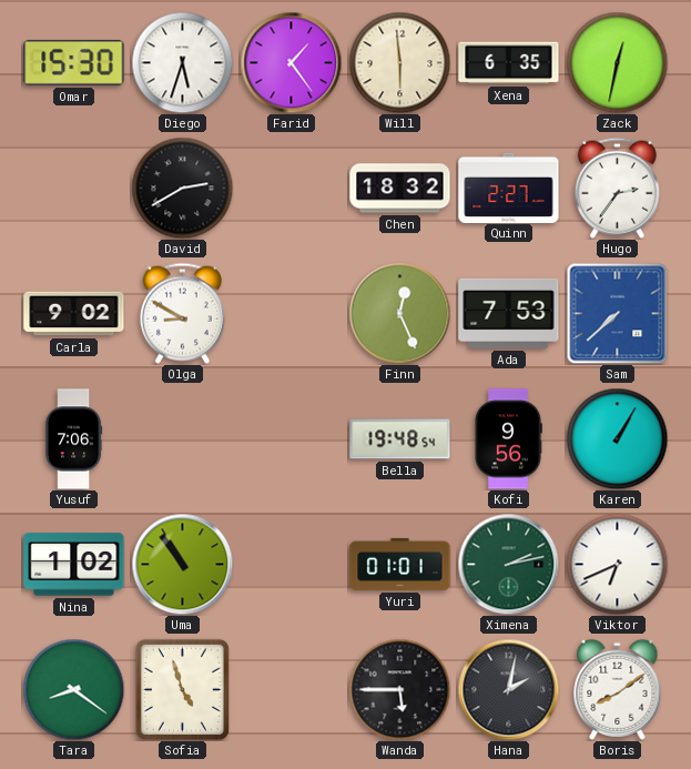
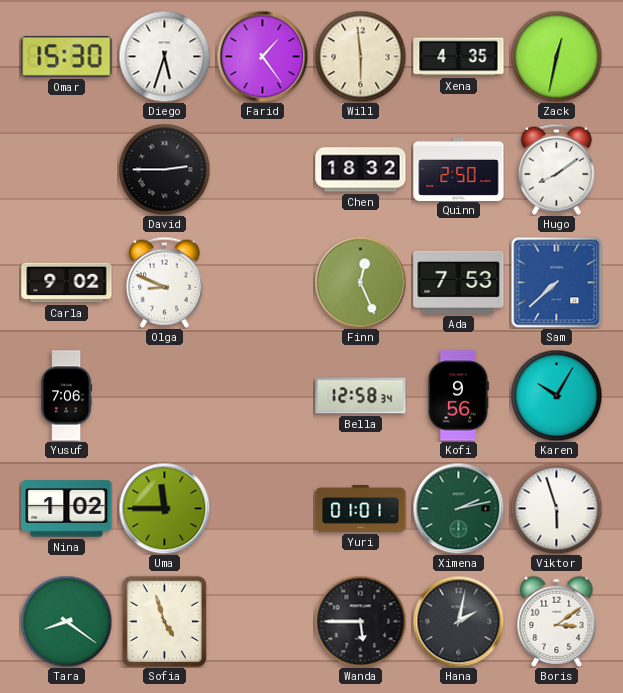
Xena: 6:35 -> 4:35 (459, 57)
David: 2:40 -> 2:45 (164, 169)
Quinn: 2:27 -> 2:50 (459, 169)
Hugo: 2:36 -> 8:09 (556, 169)
Olga: 8:50 -> 8:49 (164, 282)
Bella: 19:48 -> 12:58 (361, 396)
Karen: 1:05 -> 10:05 (556, 395)
Uma: 10:54 -> 11:45 (164, 508)
Viktor: 6:41 -> 5:57 (556, 508)
Boris: 8:09 -> 3:09 (557, 621)
